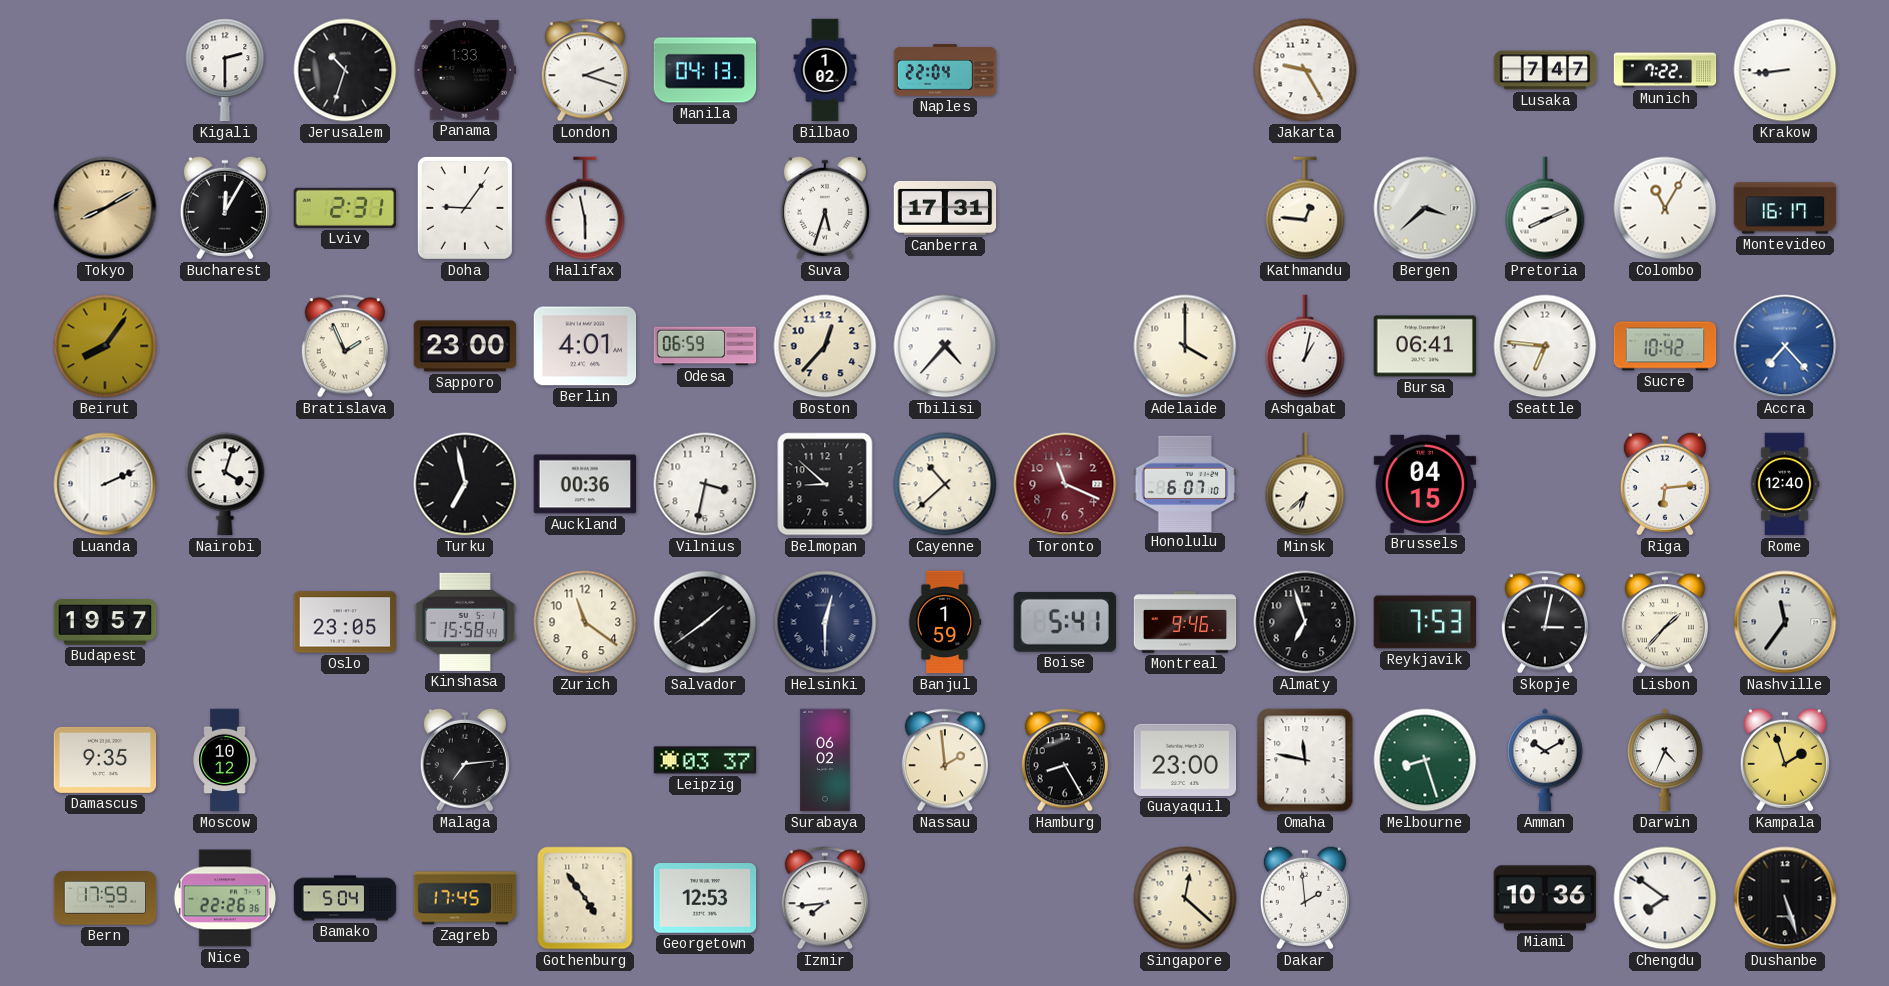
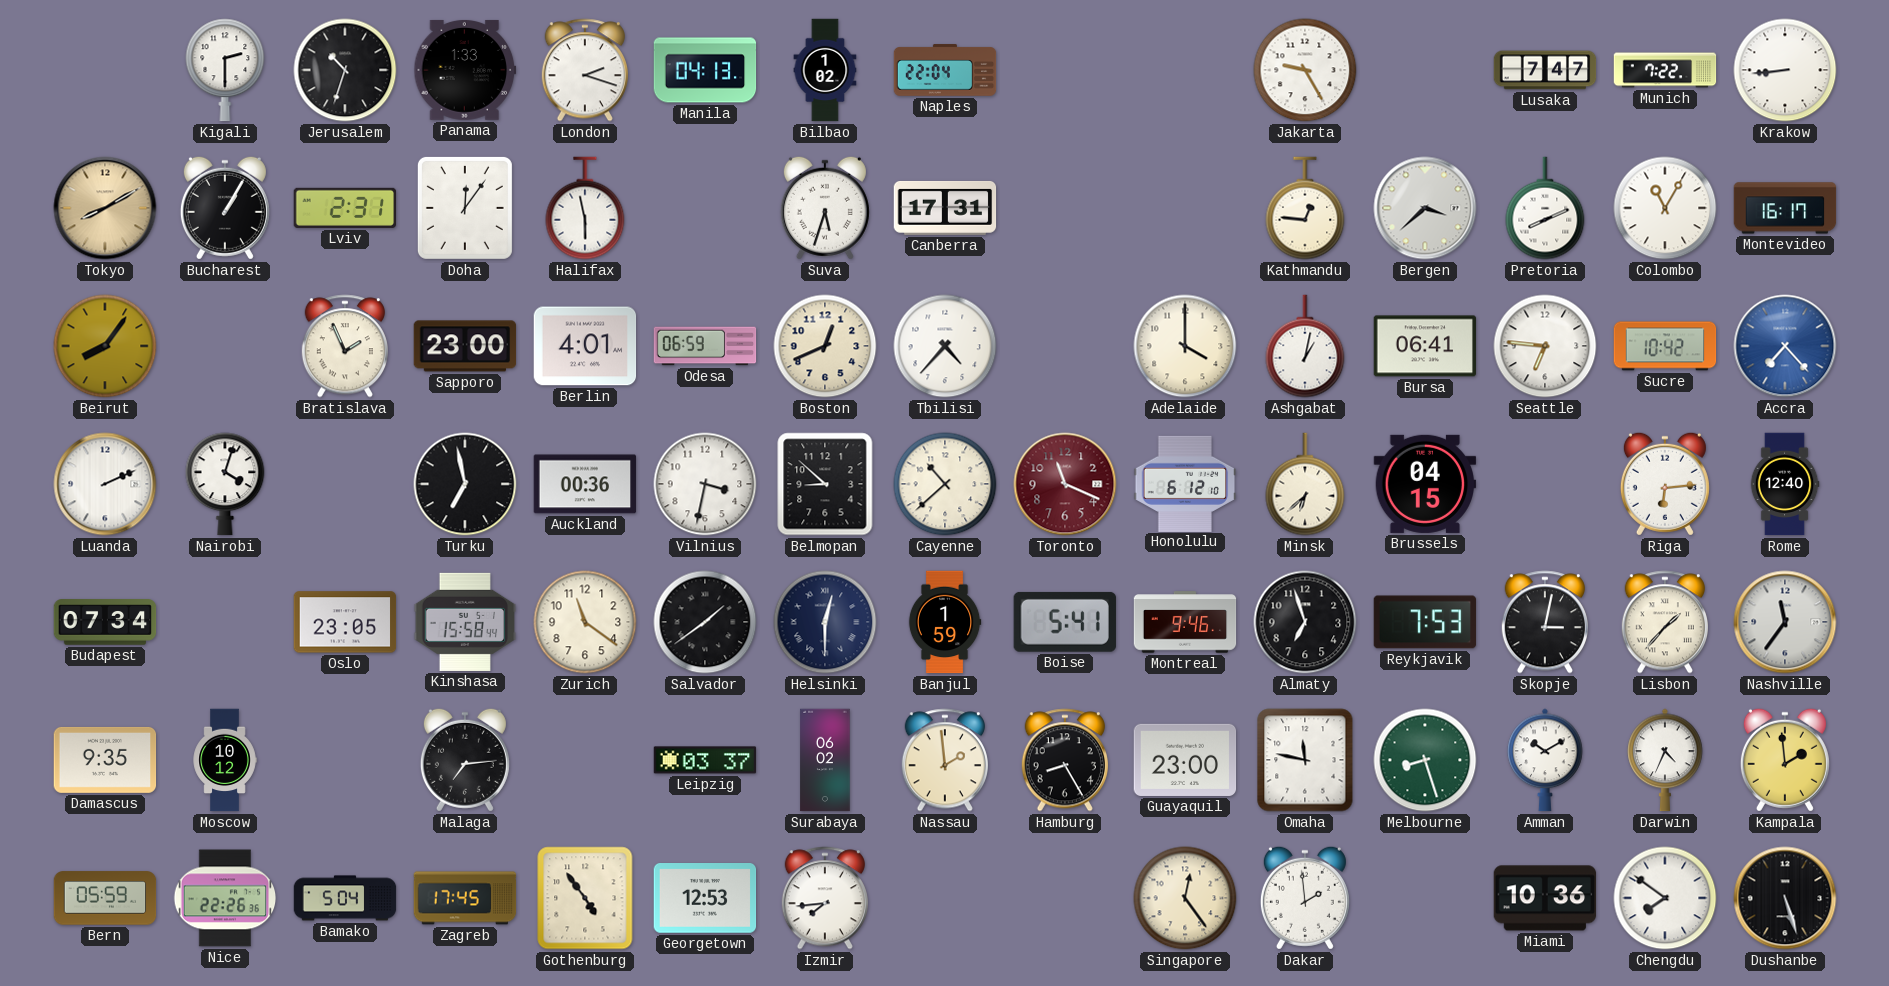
Bucharest: 12:05 -> 1:05 (225, 208)
Doha: 9:06 -> 12:06 (465, 208)
Boston: 12:37 -> 12:41 (825, 346)
Honolulu: 6:07 -> 6:12 (1185, 483)
Budapest: 19:57 -> 07:34 (105, 622)
Kampala: 1:57 -> 1:59 (1785, 760)
Bern: 17:59 -> 05:59 (105, 898)
Singapore: 12:22 -> 12:24 (1185, 898)
